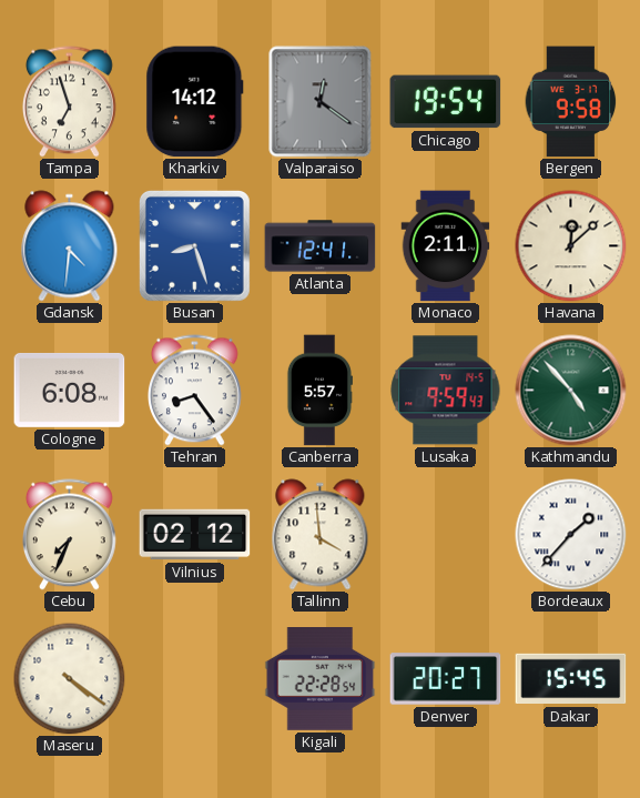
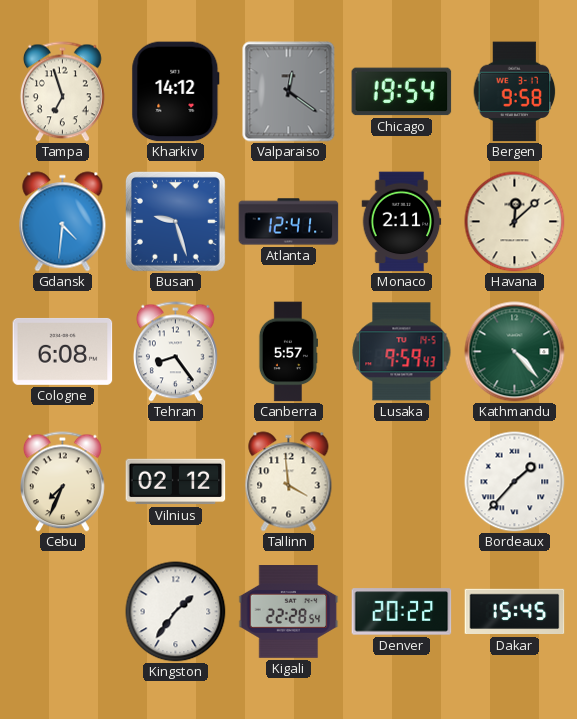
Busan: 8:27 -> 9:27 (175, 221)
Kathmandu: 4:53 -> 4:23 (515, 352)
Maseru: 4:21 -> none (70, 679)
Kingston: none -> 1:36 (176, 612)
Denver: 20:27 -> 20:22 (402, 612)
